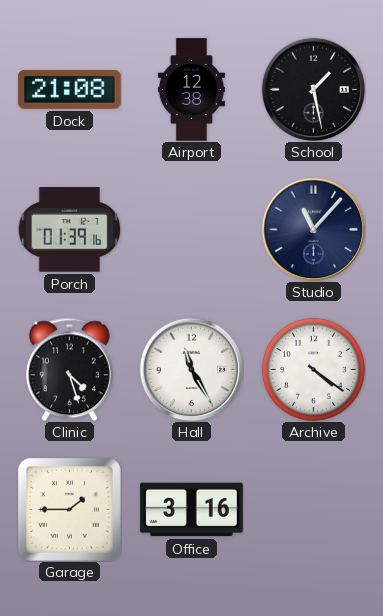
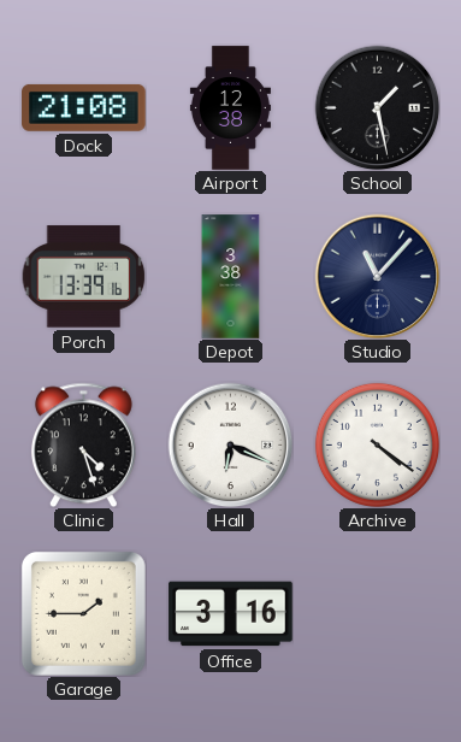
Porch: 01:39 -> 13:39 (83, 277)
Depot: none -> 3:38 (231, 277)
Hall: 11:25 -> 6:19 (230, 444)
